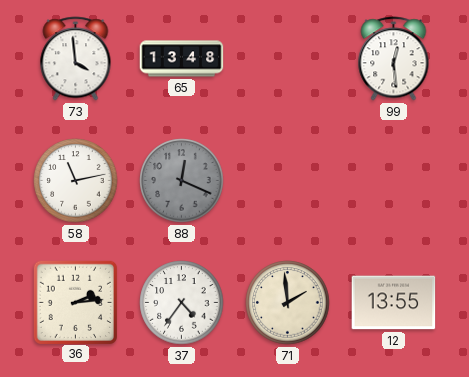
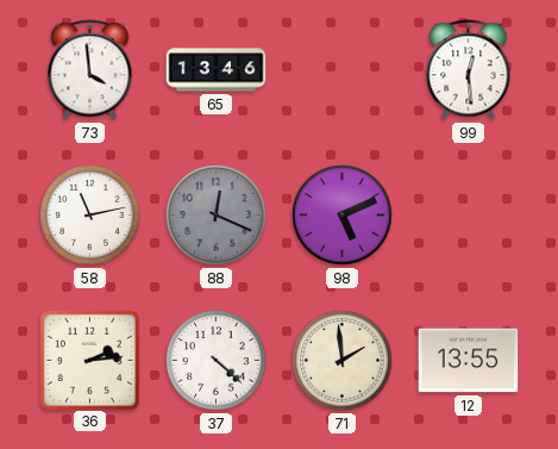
65: 13:48 -> 13:46 (217, 70)
98: none -> 5:11 (343, 216)
37: 4:36 -> 4:22 (217, 361)
